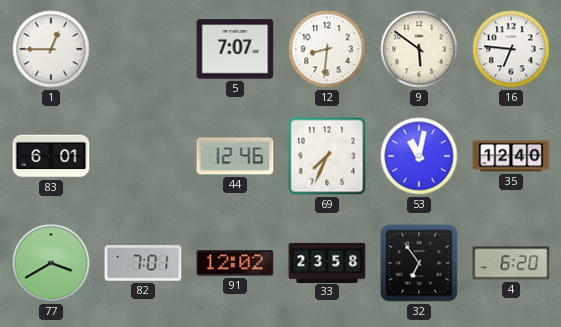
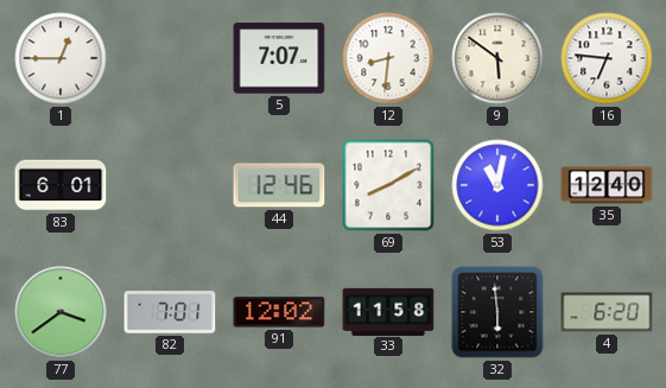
69: 7:34 -> 8:10 (388, 185)
77: 3:40 -> 3:39 (61, 312)
33: 23:58 -> 11:58 (388, 311)
32: 6:54 -> 5:59 (497, 312)
